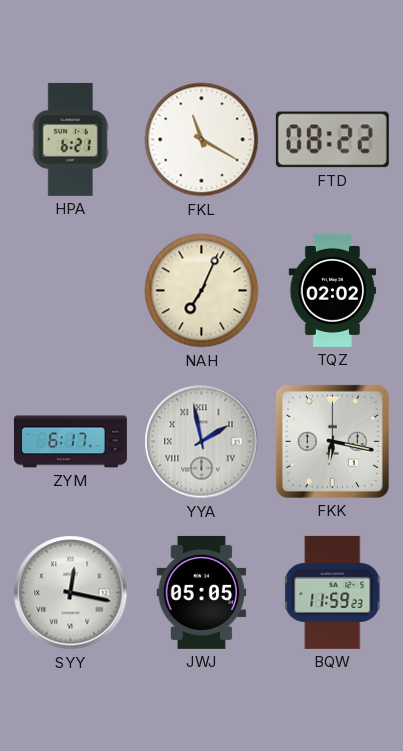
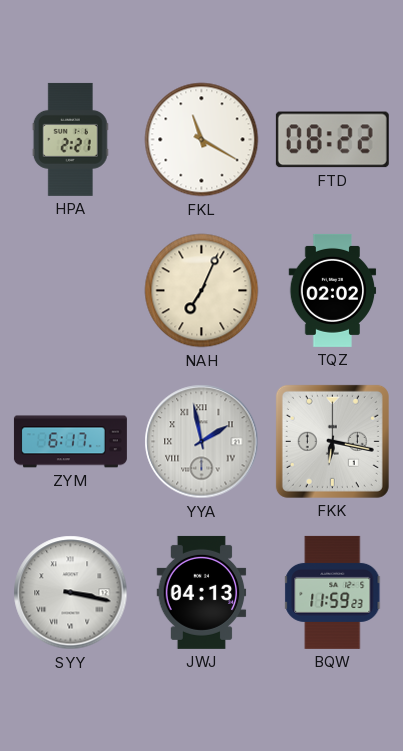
HPA: 6:21 -> 2:21 (70, 139)
SYY: 12:17 -> 3:17 (71, 593)
JWJ: 05:05 -> 04:13 (202, 592)
